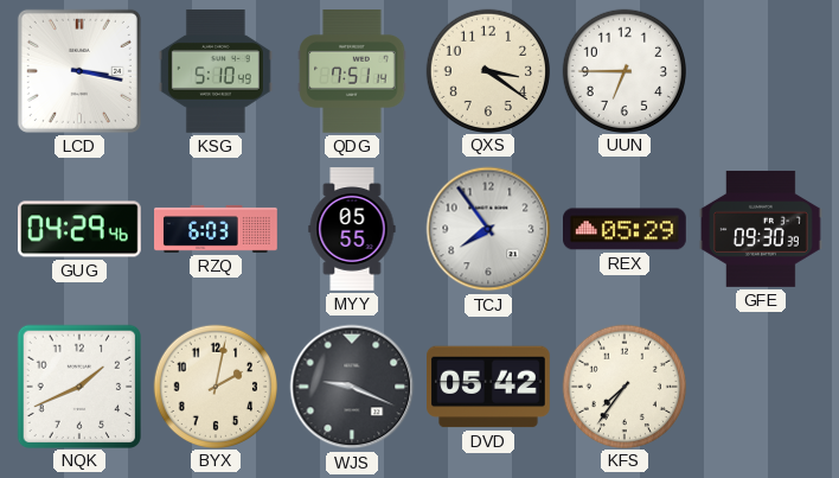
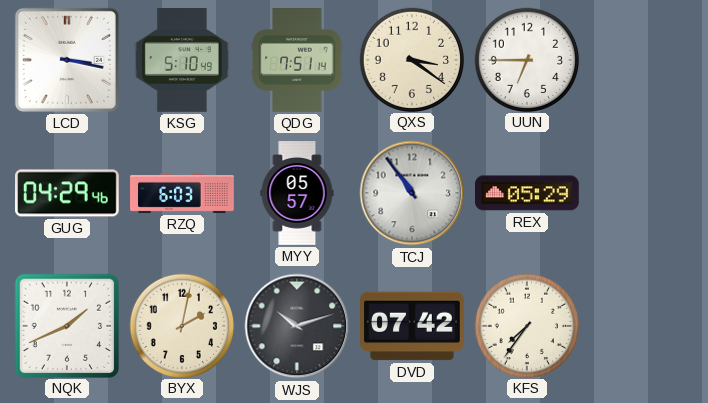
MYY: 05:55 -> 05:57 (297, 193)
TCJ: 7:54 -> 10:54 (412, 193)
GFE: 09:30 -> none (762, 229)
WJS: 9:19 -> 10:12 (297, 326)
DVD: 05:42 -> 07:42 (413, 326)
